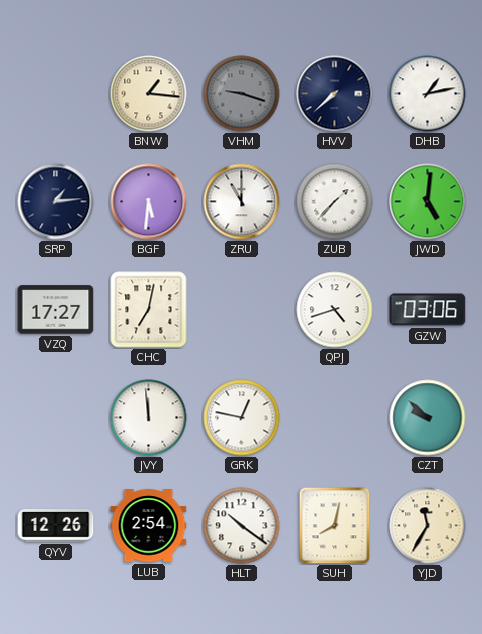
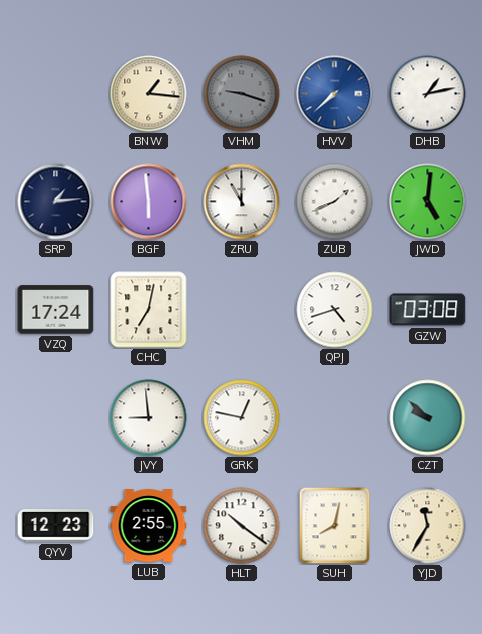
HVV dial: navy -> blue (335, 94)
BGF: 5:31 -> 5:59 (149, 202)
ZUB: 1:37 -> 1:41 (335, 202)
VZQ: 17:27 -> 17:24 (56, 310)
GZW: 03:06 -> 03:08 (428, 310)
JVY: 11:59 -> 8:59 (149, 418)
QYV: 12:26 -> 12:23 (56, 526)
LUB: 2:54 -> 2:55 (149, 526)
